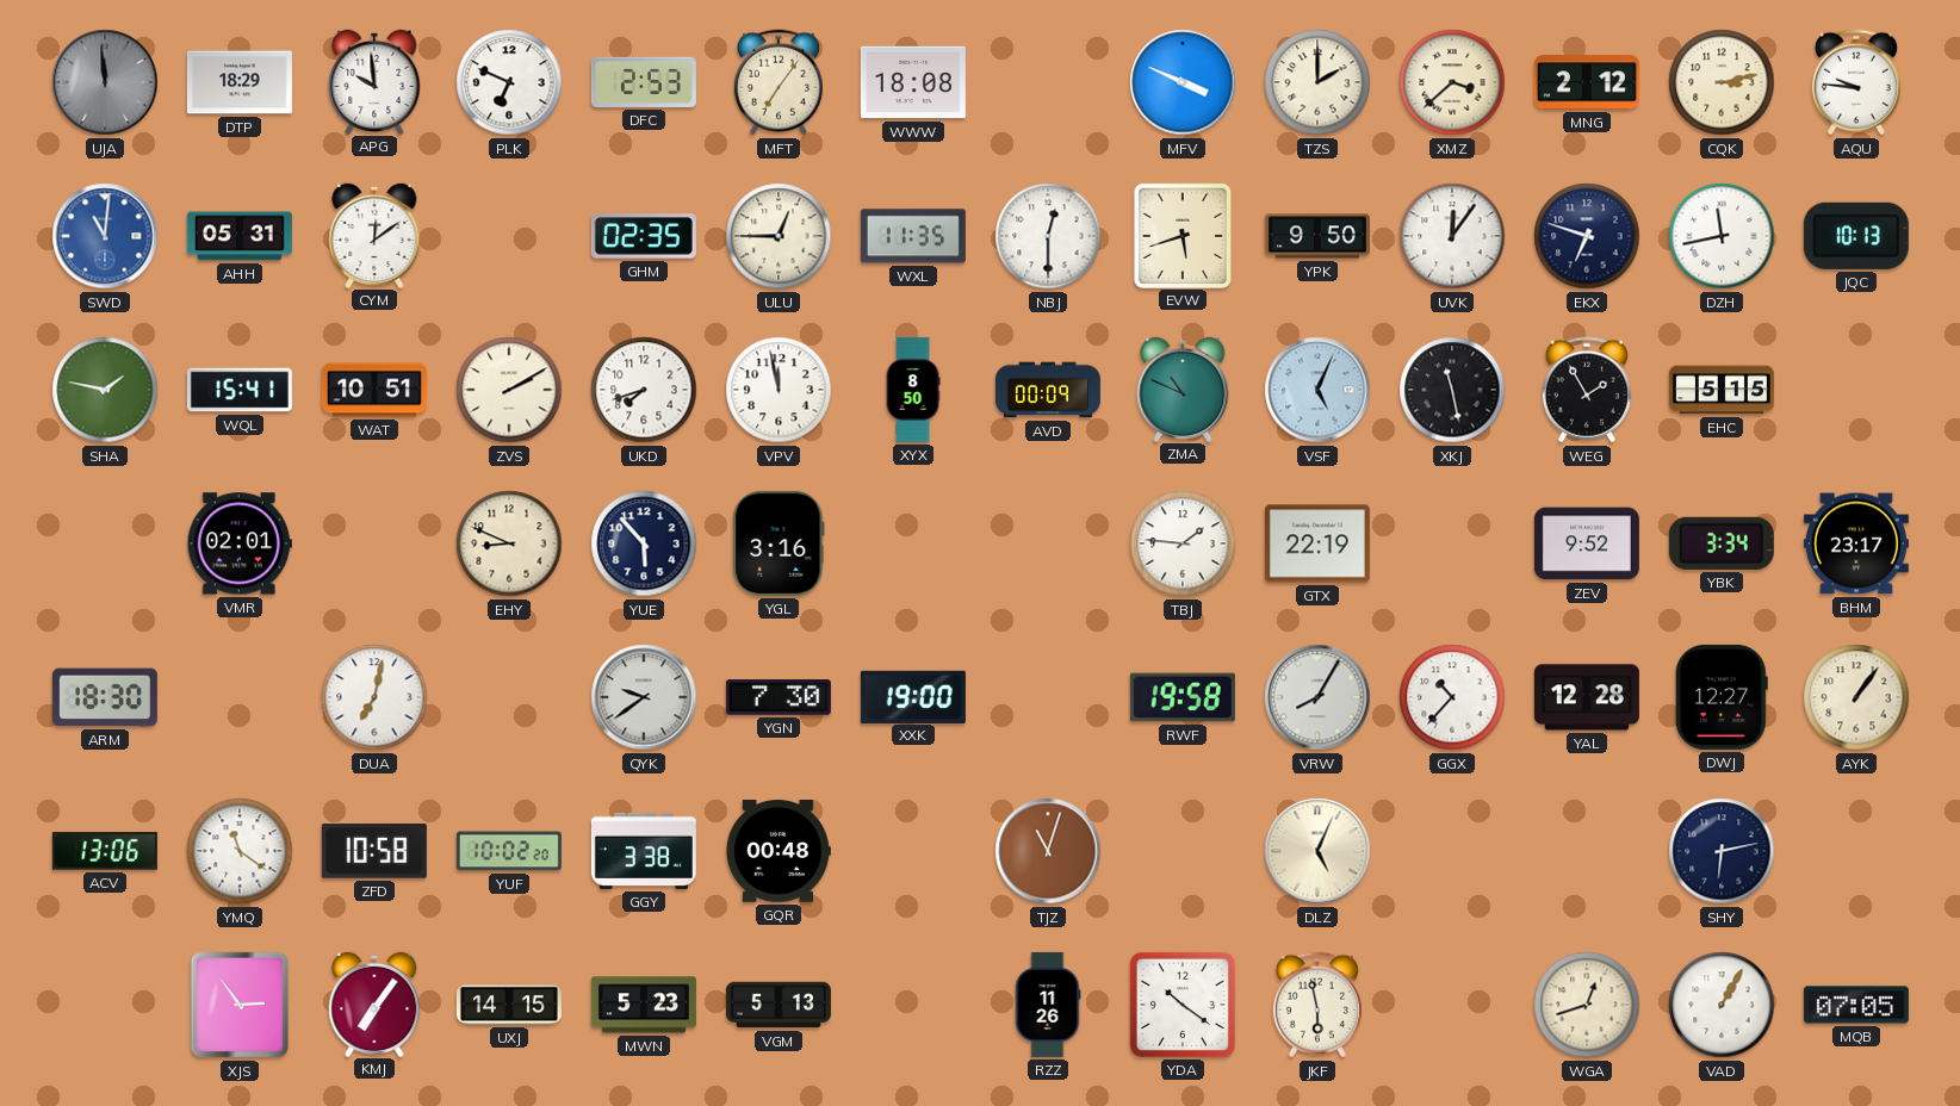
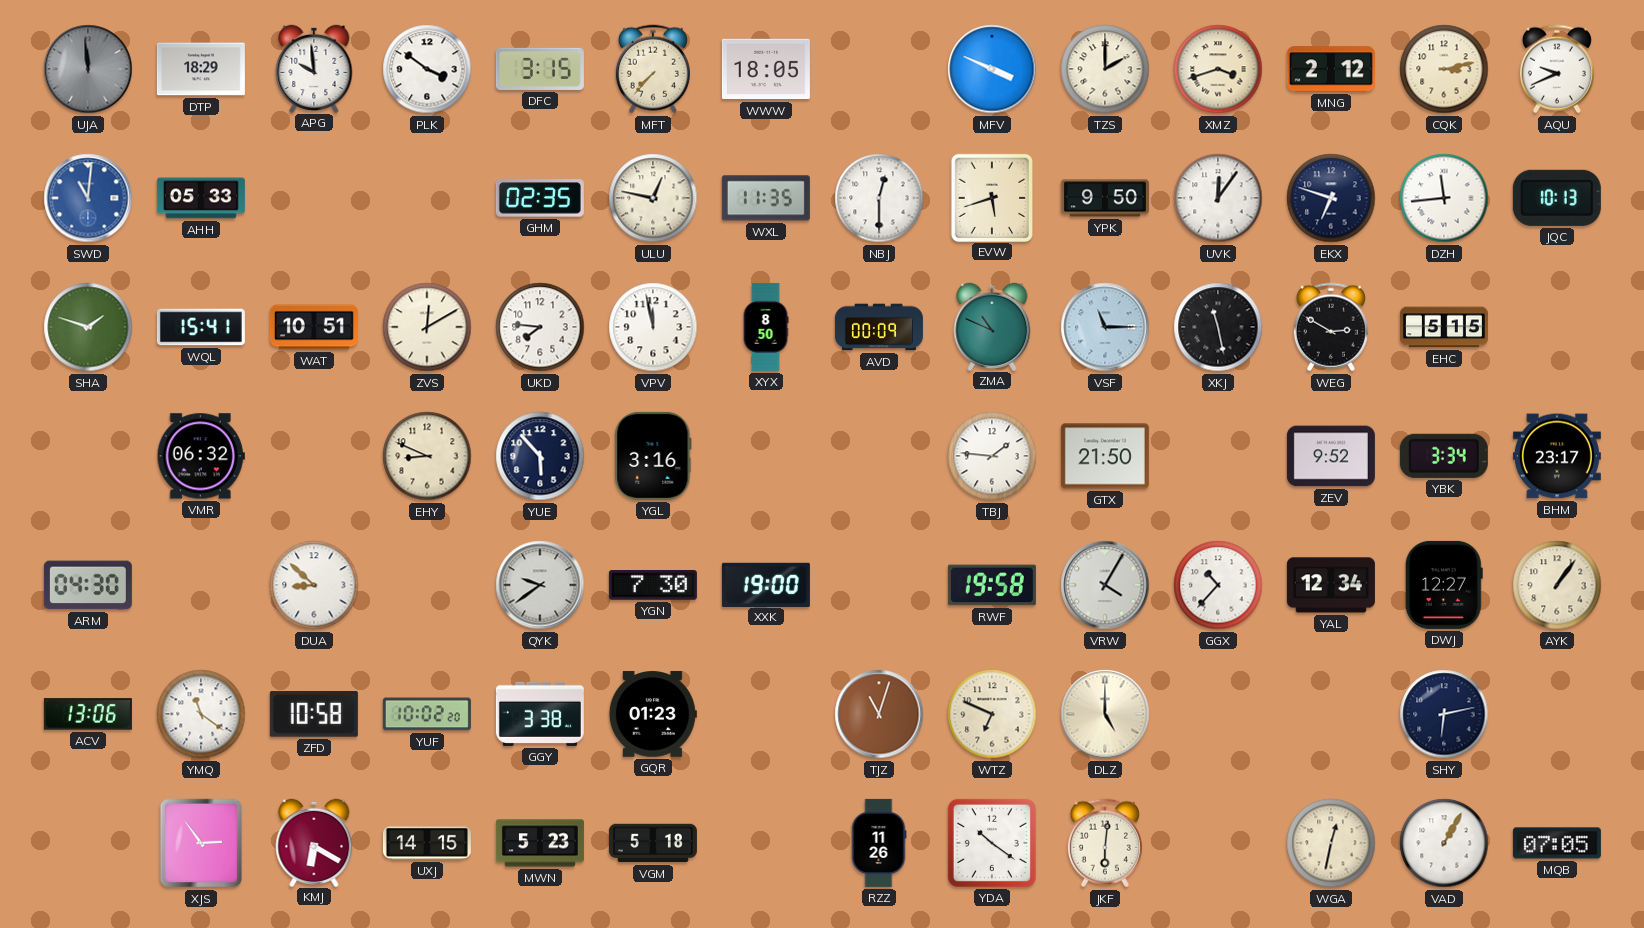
PLK: 6:49 -> 3:51 (427, 69)
DFC: 2:53 -> 3:15 (540, 69)
MFT: 7:06 -> 7:37 (653, 69)
WWW: 18:08 -> 18:05 (766, 69)
XMZ: 3:38 -> 3:42 (1218, 69)
AQU: 9:46 -> 9:41 (1557, 69)
AHH: 05:31 -> 05:33 (201, 198)
CYM: 12:09 -> none (374, 235)
ULU: 12:45 -> 12:47 (653, 198)
DZH: 11:43 -> 11:44 (1444, 198)
SHA: 1:47 -> 1:48 (88, 327)
ZVS: 2:10 -> 12:10 (427, 327)
UKD: 7:42 -> 7:46 (540, 327)
VSF: 5:04 -> 11:15 (1105, 327)
WEG: 1:55 -> 2:50 (1331, 327)
VMR: 02:01 -> 06:32 (201, 456)
GTX: 22:19 -> 21:50 (1105, 456)
ARM: 18:30 -> 04:30 (88, 585)
DUA: 7:02 -> 8:52 (314, 585)
VRW: 8:05 -> 4:05 (1105, 585)
YAL: 12:28 -> 12:34 (1331, 585)
GQR: 00:48 -> 01:23 (653, 714)
WTZ: none -> 6:49 (992, 714)
DLZ: 5:04 -> 5:00 (1105, 714)
KMJ: 7:06 -> 6:20 (314, 842)
VGM: 5:13 -> 5:18 (653, 843)
JKF: 5:58 -> 6:01 (1105, 843)
WGA: 12:42 -> 12:32 (1331, 843)
